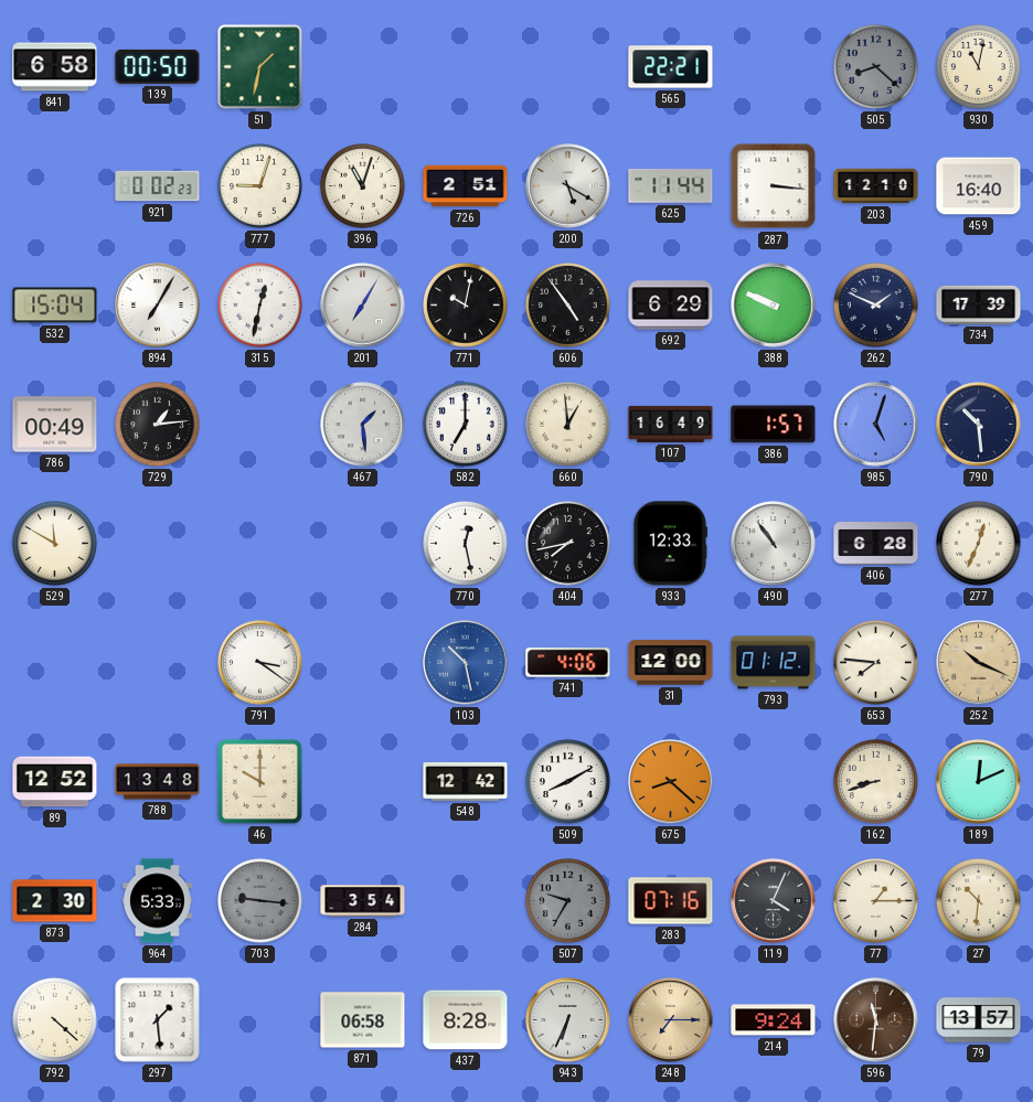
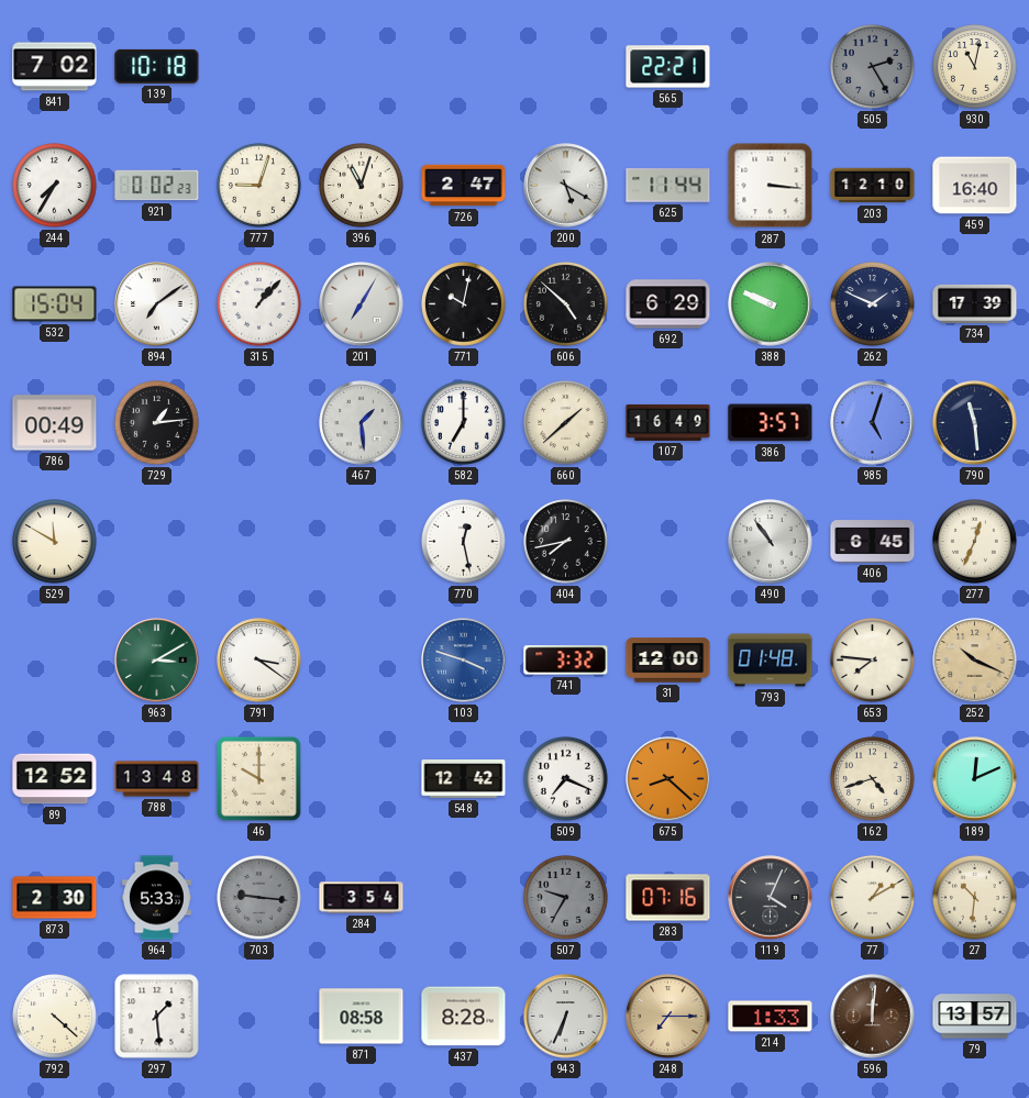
841: 6:58 -> 7:02 (55, 67)
139: 00:50 -> 10:18 (157, 66)
51: 1:32 -> none (260, 67)
505: 8:22 -> 2:25 (873, 67)
244: none -> 7:35 (55, 186)
726: 2:51 -> 2:47 (464, 186)
894: 7:05 -> 7:09 (157, 304)
315: 12:32 -> 1:07 (259, 304)
606: 4:54 -> 4:52 (566, 304)
660: 12:59 -> 1:38 (566, 423)
386: 1:57 -> 3:57 (771, 423)
790: 10:29 -> 11:29 (975, 423)
933: 12:33 -> none (669, 544)
406: 6:28 -> 6:45 (873, 542)
963: none -> 3:10 (157, 661)
103: 10:28 -> 3:48 (464, 661)
741: 4:06 -> 3:32 (566, 661)
793: 01:12 -> 01:48 (771, 661)
509: 8:10 -> 7:19 (566, 779)
162: 8:42 -> 4:42 (873, 779)
77: 1:15 -> 1:10 (873, 898)
871: 06:58 -> 08:58 (362, 1017)
214: 9:24 -> 1:33 (771, 1017)
596: 11:31 -> 12:01 (873, 1017)
